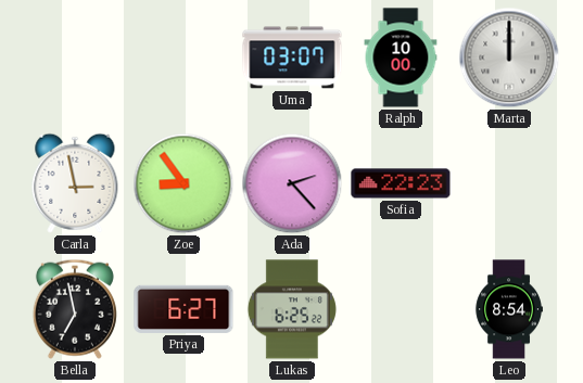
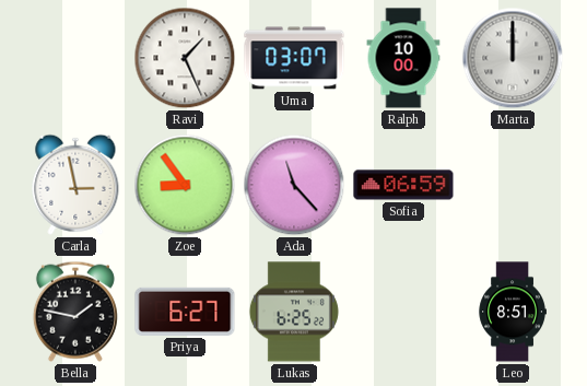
Ravi: none -> 1:26 (185, 58)
Ada: 2:23 -> 11:23 (294, 185)
Sofia: 22:23 -> 06:59 (403, 185)
Bella: 6:58 -> 1:47 (75, 312)
Leo: 8:54 -> 8:51 (513, 312)
